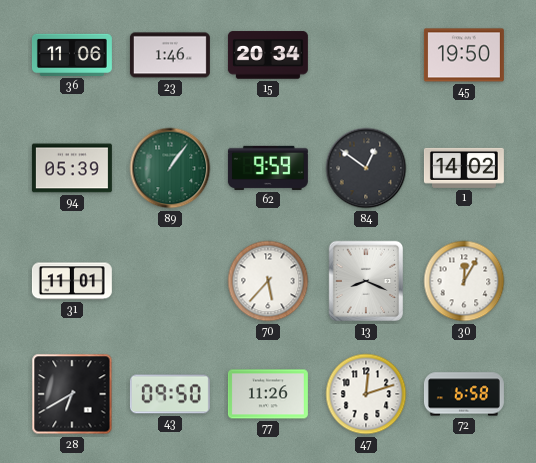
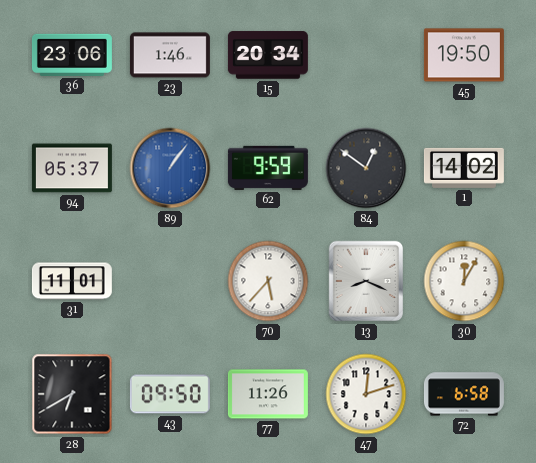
36: 11:06 -> 23:06 (72, 55)
94: 05:39 -> 05:37 (72, 168)
89 dial: green -> blue (170, 168)
